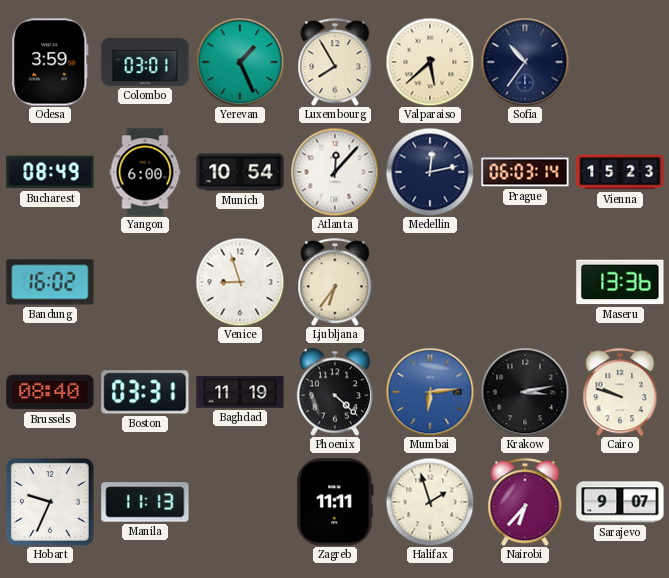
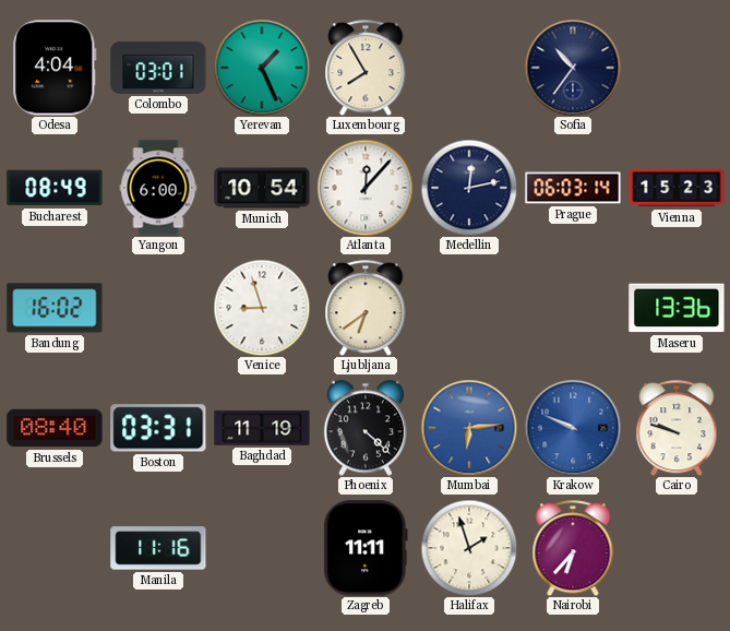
Odesa: 3:59 -> 4:04 (55, 68)
Valparaiso: 5:38 -> none (430, 62)
Ljubljana: 6:36 -> 6:39 (366, 308)
Krakow: 3:13 -> 9:49 (573, 428)
Krakow dial: black -> blue (573, 428)
Hobart: 9:34 -> none (50, 502)
Manila: 11:13 -> 11:16 (158, 548)
Sarajevo: 9:07 -> none (620, 502)
